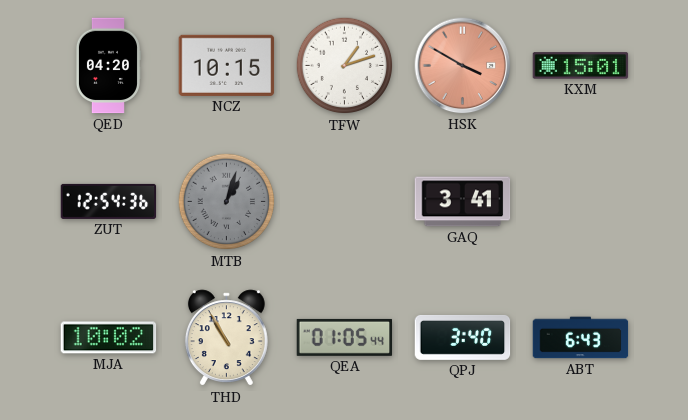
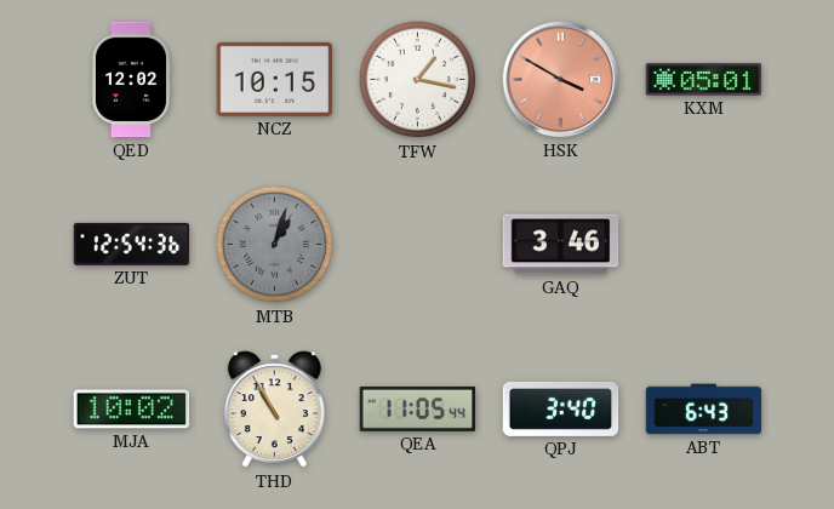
QED: 04:20 -> 12:02 (131, 80)
TFW: 1:12 -> 1:17 (418, 80)
KXM: 15:01 -> 05:01 (704, 80)
GAQ: 3:41 -> 3:46 (561, 245)
QEA: 01:05 -> 11:05 (418, 408)
